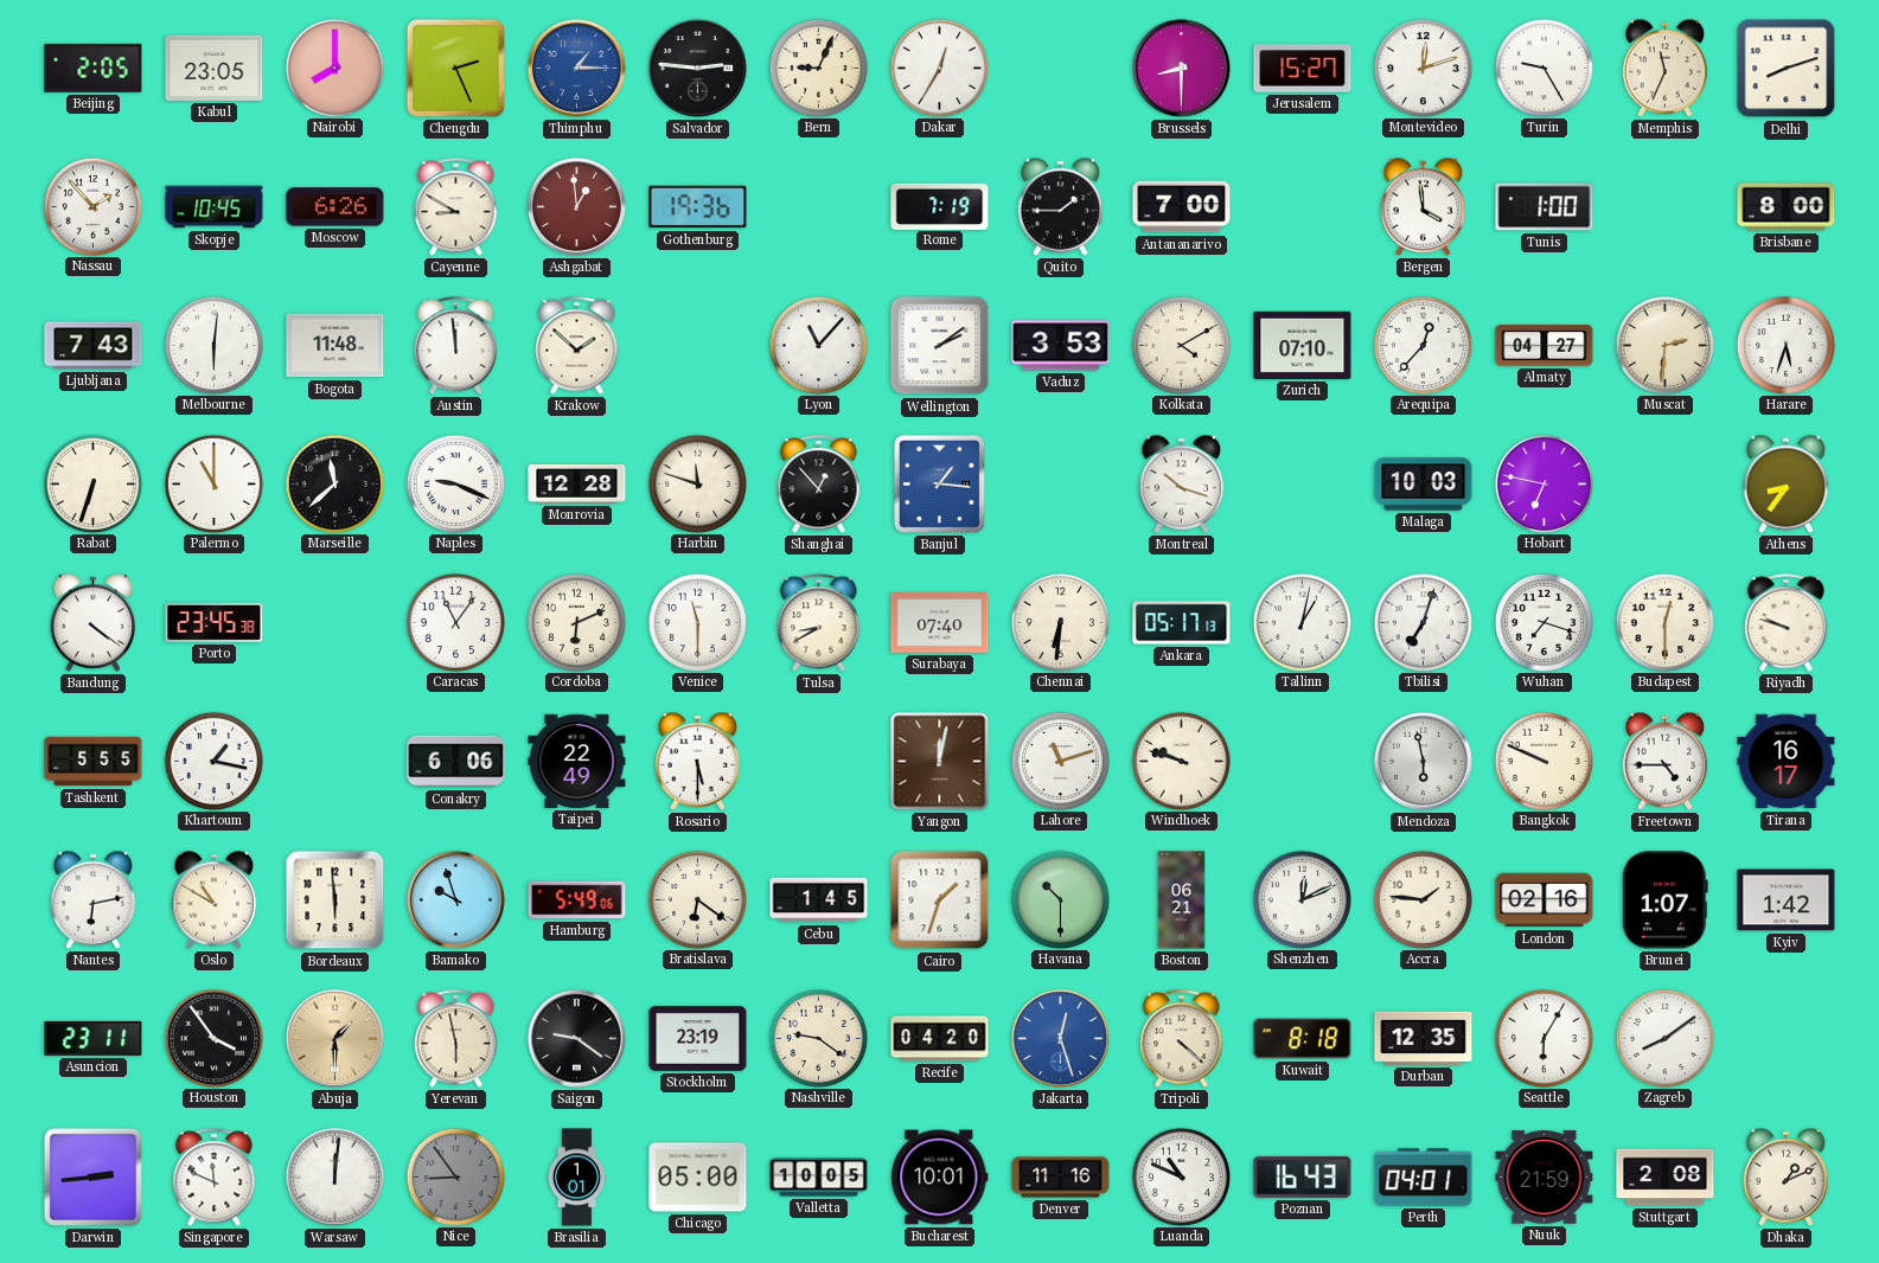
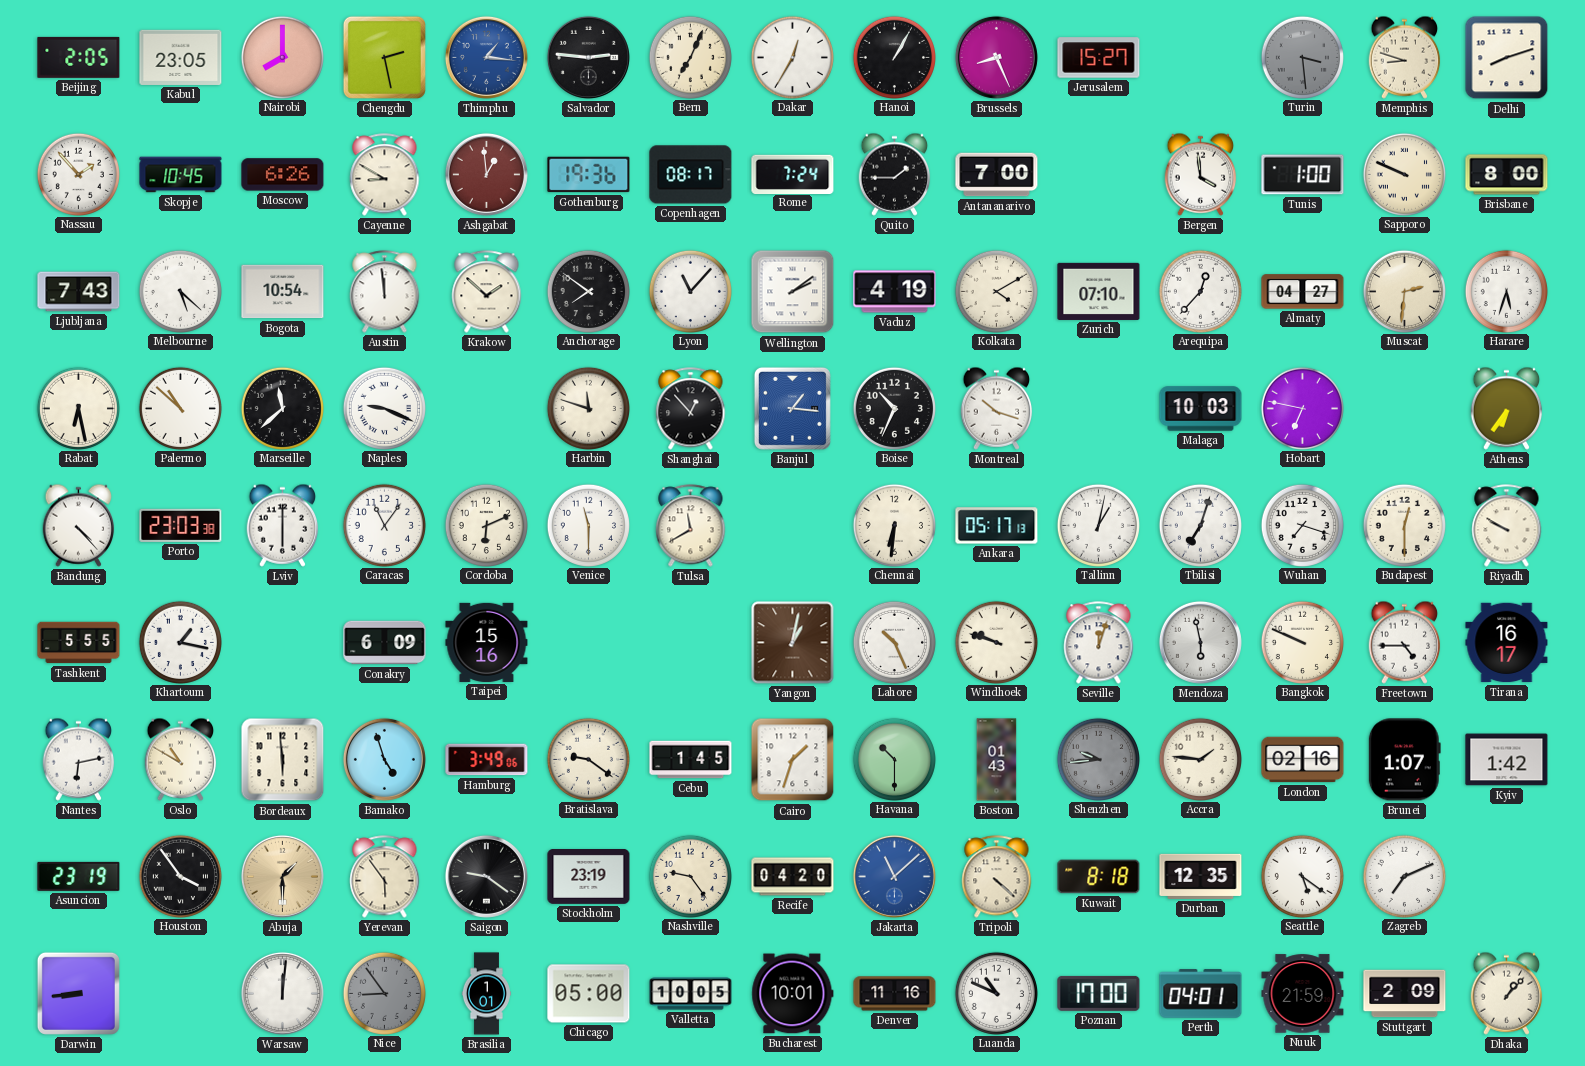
Chengdu: 2:26 -> 2:28 (384, 57)
Thimphu: 1:15 -> 1:16 (486, 57)
Bern: 9:04 -> 7:04 (690, 57)
Hanoi: none -> 1:05 (894, 57)
Brussels: 8:30 -> 8:26 (996, 57)
Montevideo: 12:12 -> none (1423, 68)
Turin: 9:25 -> 3:29 (1302, 57)
Turin dial: white -> grey (1302, 57)
Memphis: 11:34 -> 8:48 (1405, 57)
Copenhagen: none -> 08:17 (691, 175)
Rome: 7:19 -> 7:24 (793, 174)
Sapporo: none -> 9:49 (1404, 174)
Melbourne: 6:01 -> 5:22 (180, 291)
Bogota: 11:48 -> 10:54 (283, 292)
Anchorage: none -> 7:51 (588, 291)
Vaduz: 3:53 -> 4:19 (895, 292)
Rabat: 6:33 -> 6:28 (78, 408)
Palermo: 11:00 -> 10:52 (180, 408)
Monrovia: 12:28 -> none (577, 483)
Boise: none -> 10:34 (894, 408)
Athens: 8:36 -> 6:36 (1507, 408)
Bandung: 4:21 -> 4:23 (79, 525)
Porto: 23:45 -> 23:03 (181, 525)
Lviv: none -> 6:00 (283, 525)
Tulsa: 8:40 -> 11:40 (691, 526)
Surabaya: 07:40 -> none (940, 623)
Riyadh: 9:48 -> 9:50 (1507, 526)
Conakry: 6:06 -> 6:09 (385, 643)
Taipei: 22:49 -> 15:16 (487, 642)
Rosario: 5:30 -> none (698, 761)
Yangon: 12:02 -> 1:02 (793, 643)
Lahore: 11:12 -> 10:26 (894, 642)
Seville: none -> 12:03 (1099, 643)
Bamako: 9:57 -> 4:57 (384, 759)
Hamburg: 5:49 -> 3:49 (487, 760)
Bratislava: 6:21 -> 9:21 (588, 759)
Boston: 06:21 -> 01:43 (997, 760)
Shenzhen: 12:11 -> 9:44 (1098, 759)
Shenzhen dial: white -> grey (1098, 759)
Asuncion: 23:11 -> 23:19 (79, 876)
Yerevan: 5:58 -> 5:54 (385, 877)
Nashville: 9:21 -> 9:24 (690, 876)
Jakarta: 12:27 -> 11:08 (894, 876)
Seattle: 6:05 -> 5:21 (1302, 876)
Zagreb: 8:09 -> 7:11 (1404, 876)
Darwin: 2:44 -> 8:44 (78, 993)
Singapore: 11:49 -> none (215, 1178)
Poznan: 16:43 -> 17:00 (1099, 993)
Stuttgart: 2:08 -> 2:09 (1405, 994)
Dhaka: 1:11 -> 1:07 (1507, 993)
